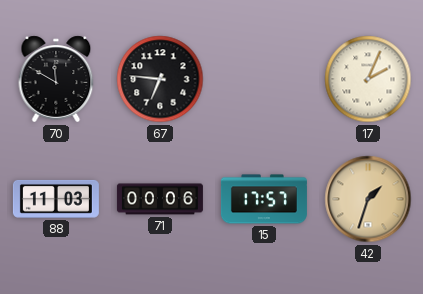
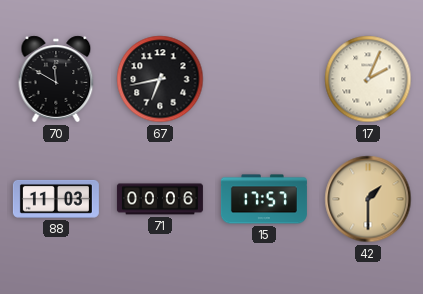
67: 6:46 -> 6:43 (160, 79)
42: 1:33 -> 1:30 (368, 199)
